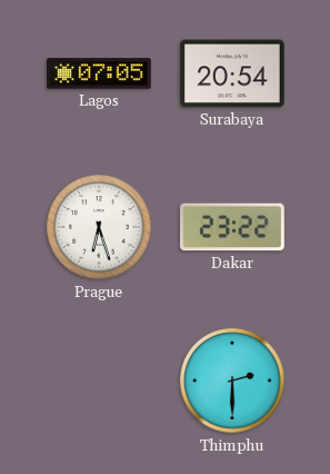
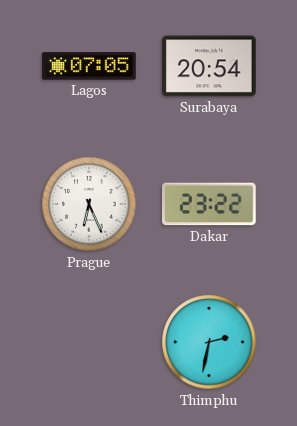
Prague: 6:27 -> 6:26 (89, 204)
Thimphu: 2:30 -> 2:32 (209, 342)
